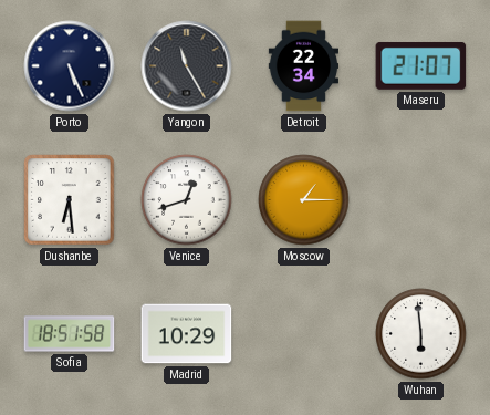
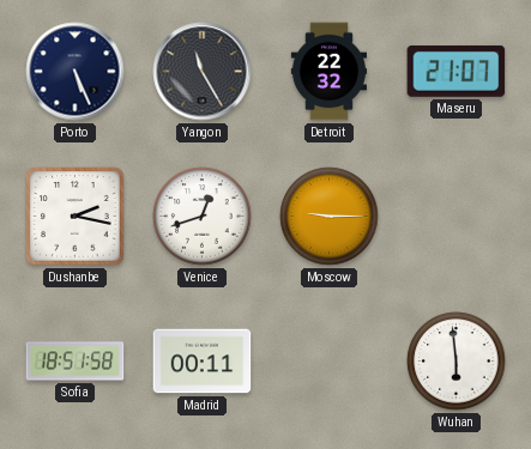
Detroit: 22:34 -> 22:32 (328, 72)
Dushanbe: 6:29 -> 2:17 (76, 217)
Moscow: 1:15 -> 9:15 (330, 217)
Madrid: 10:29 -> 00:11 (203, 362)
